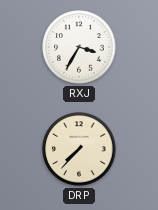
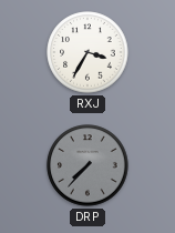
DRP dial: cream -> grey (87, 165)
